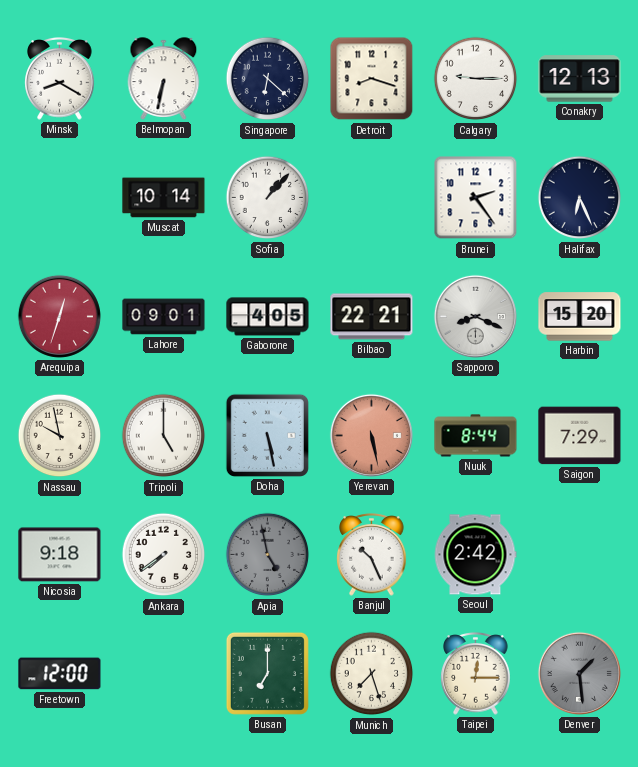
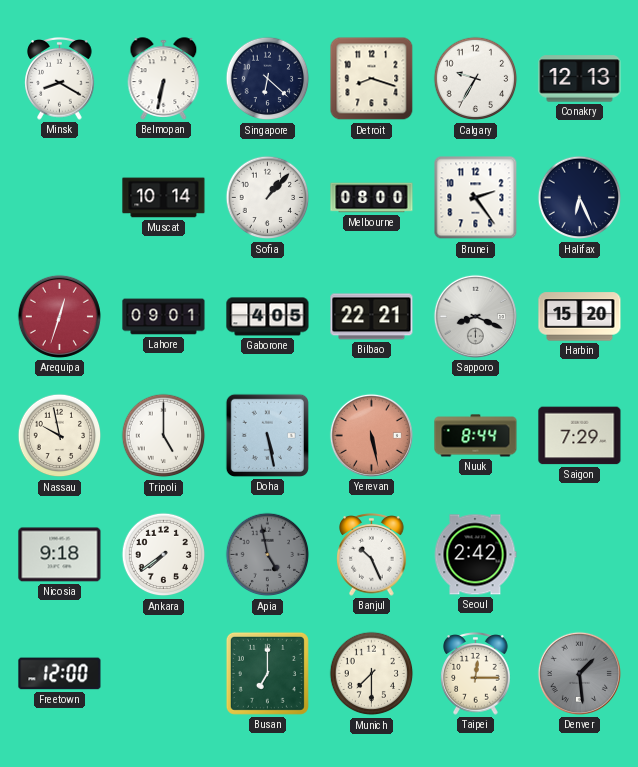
Calgary: 9:15 -> 9:35 (476, 79)
Melbourne: none -> 08:00 (372, 198)
Munich: 7:27 -> 7:30 (372, 674)
